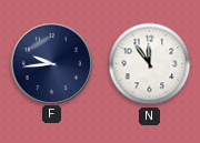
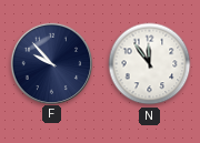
F: 9:44 -> 9:53 (51, 63)
